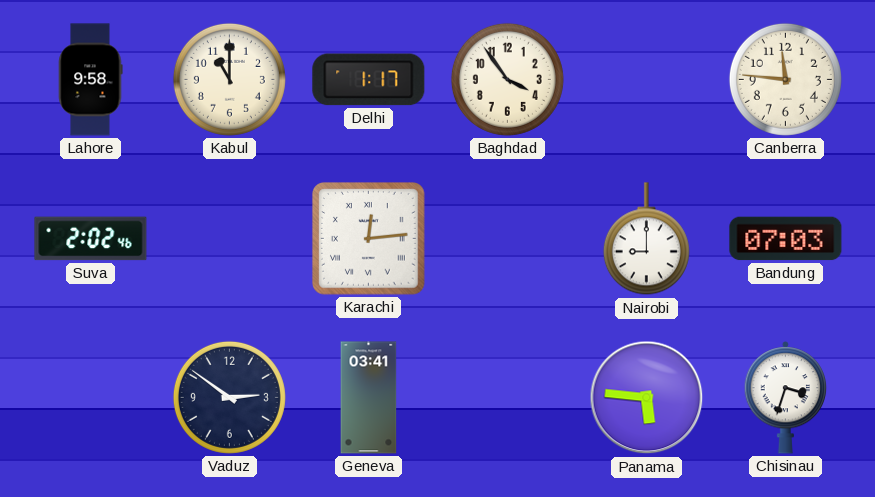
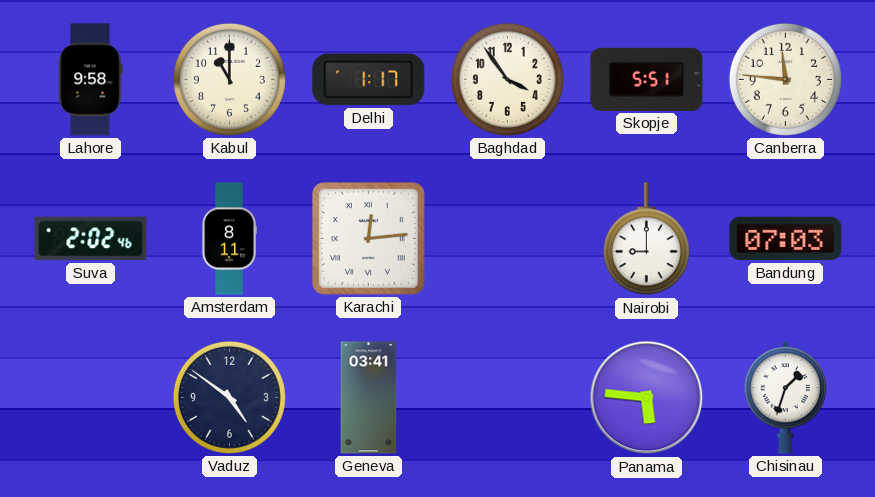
Skopje: none -> 5:51 (647, 79)
Amsterdam: none -> 8:11 (229, 239)
Vaduz: 2:51 -> 4:51 (229, 397)
Chisinau: 3:33 -> 1:33 (786, 398)
